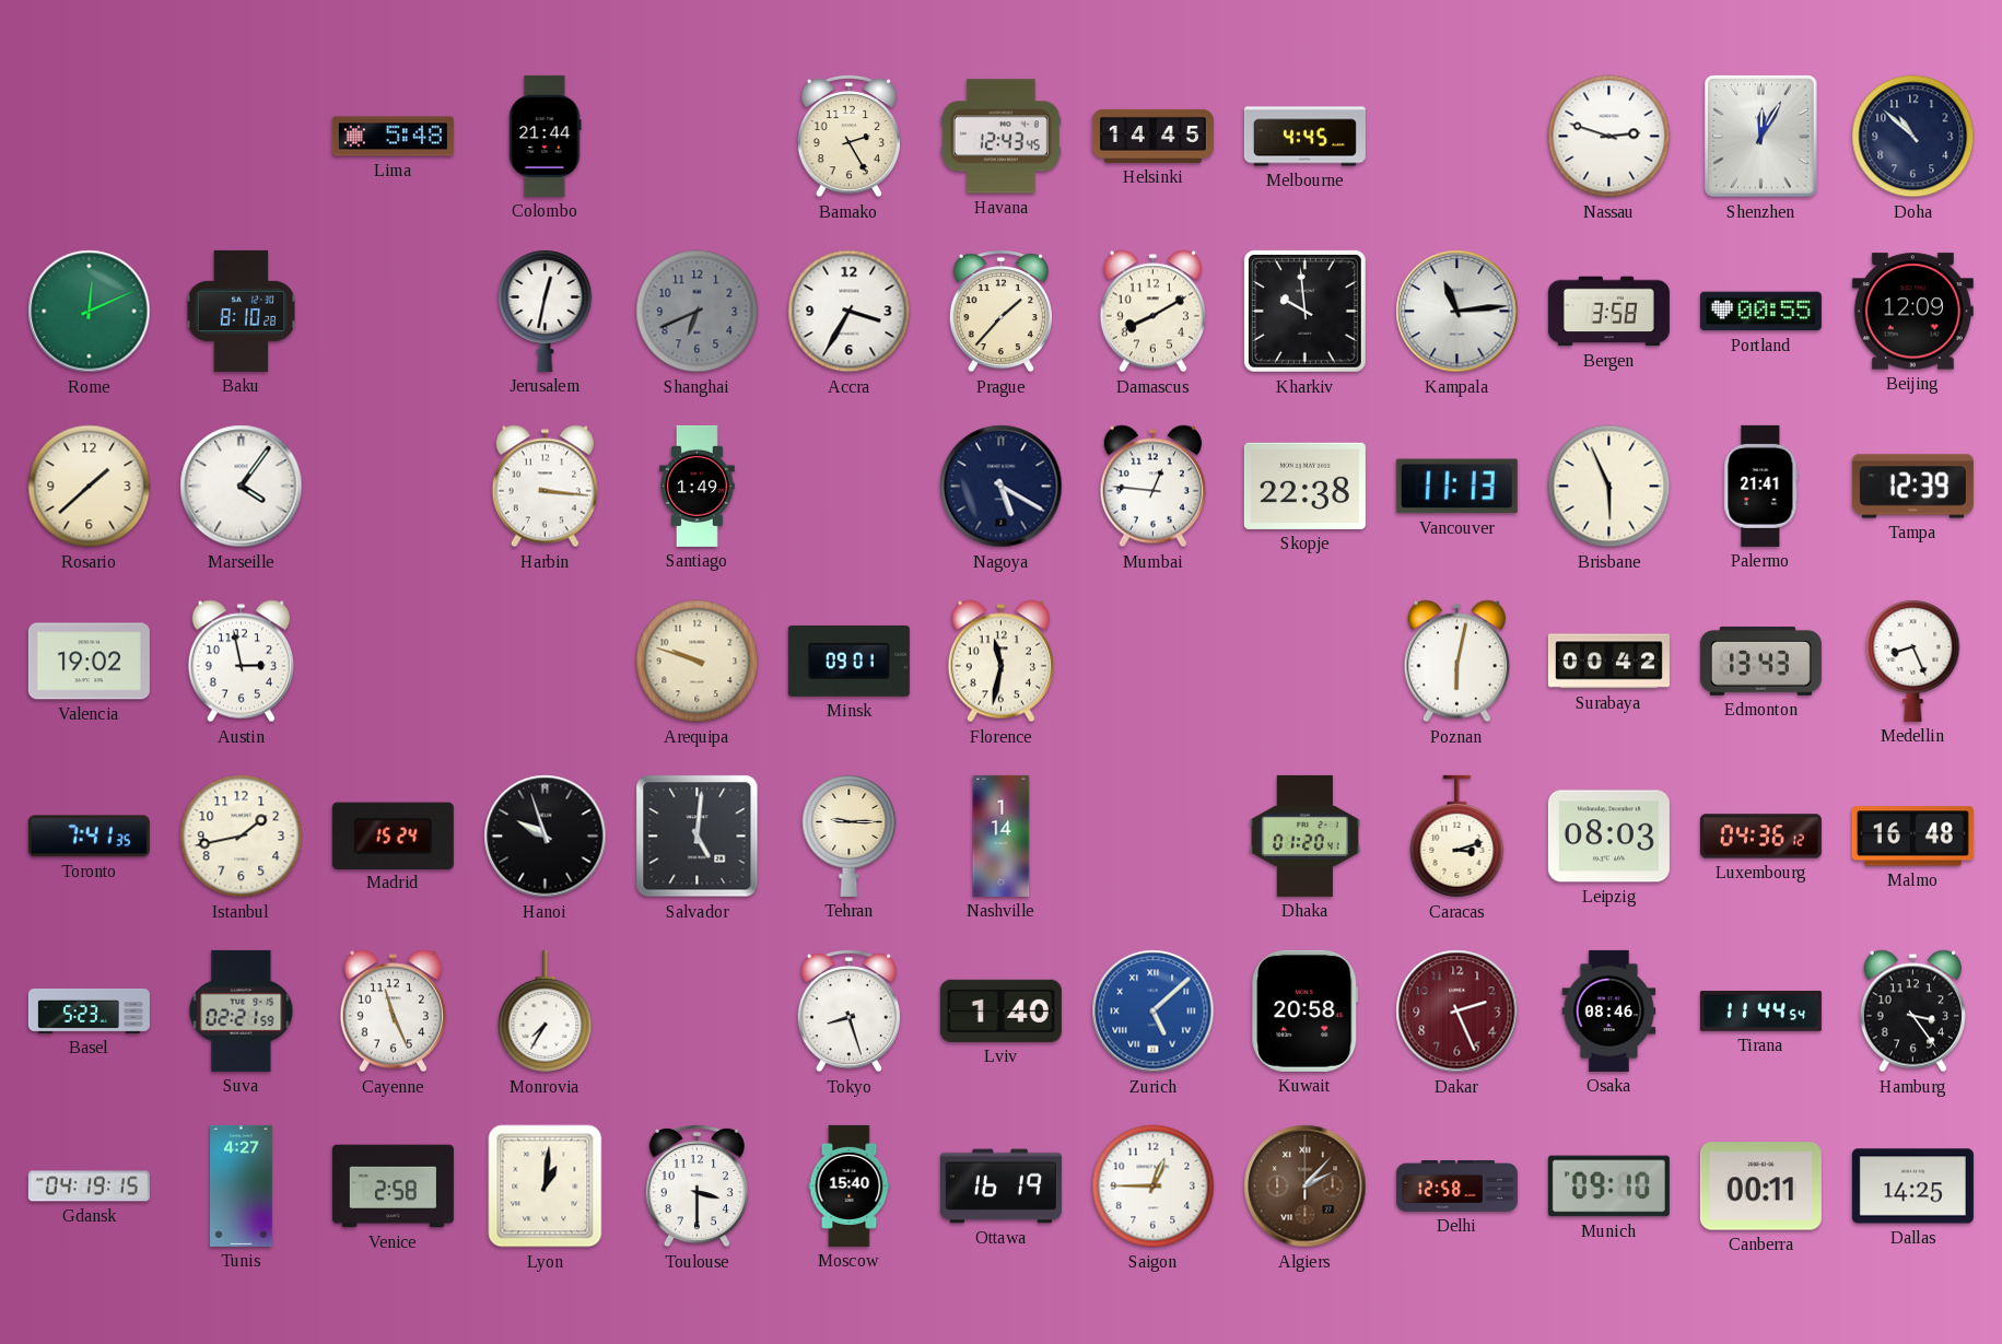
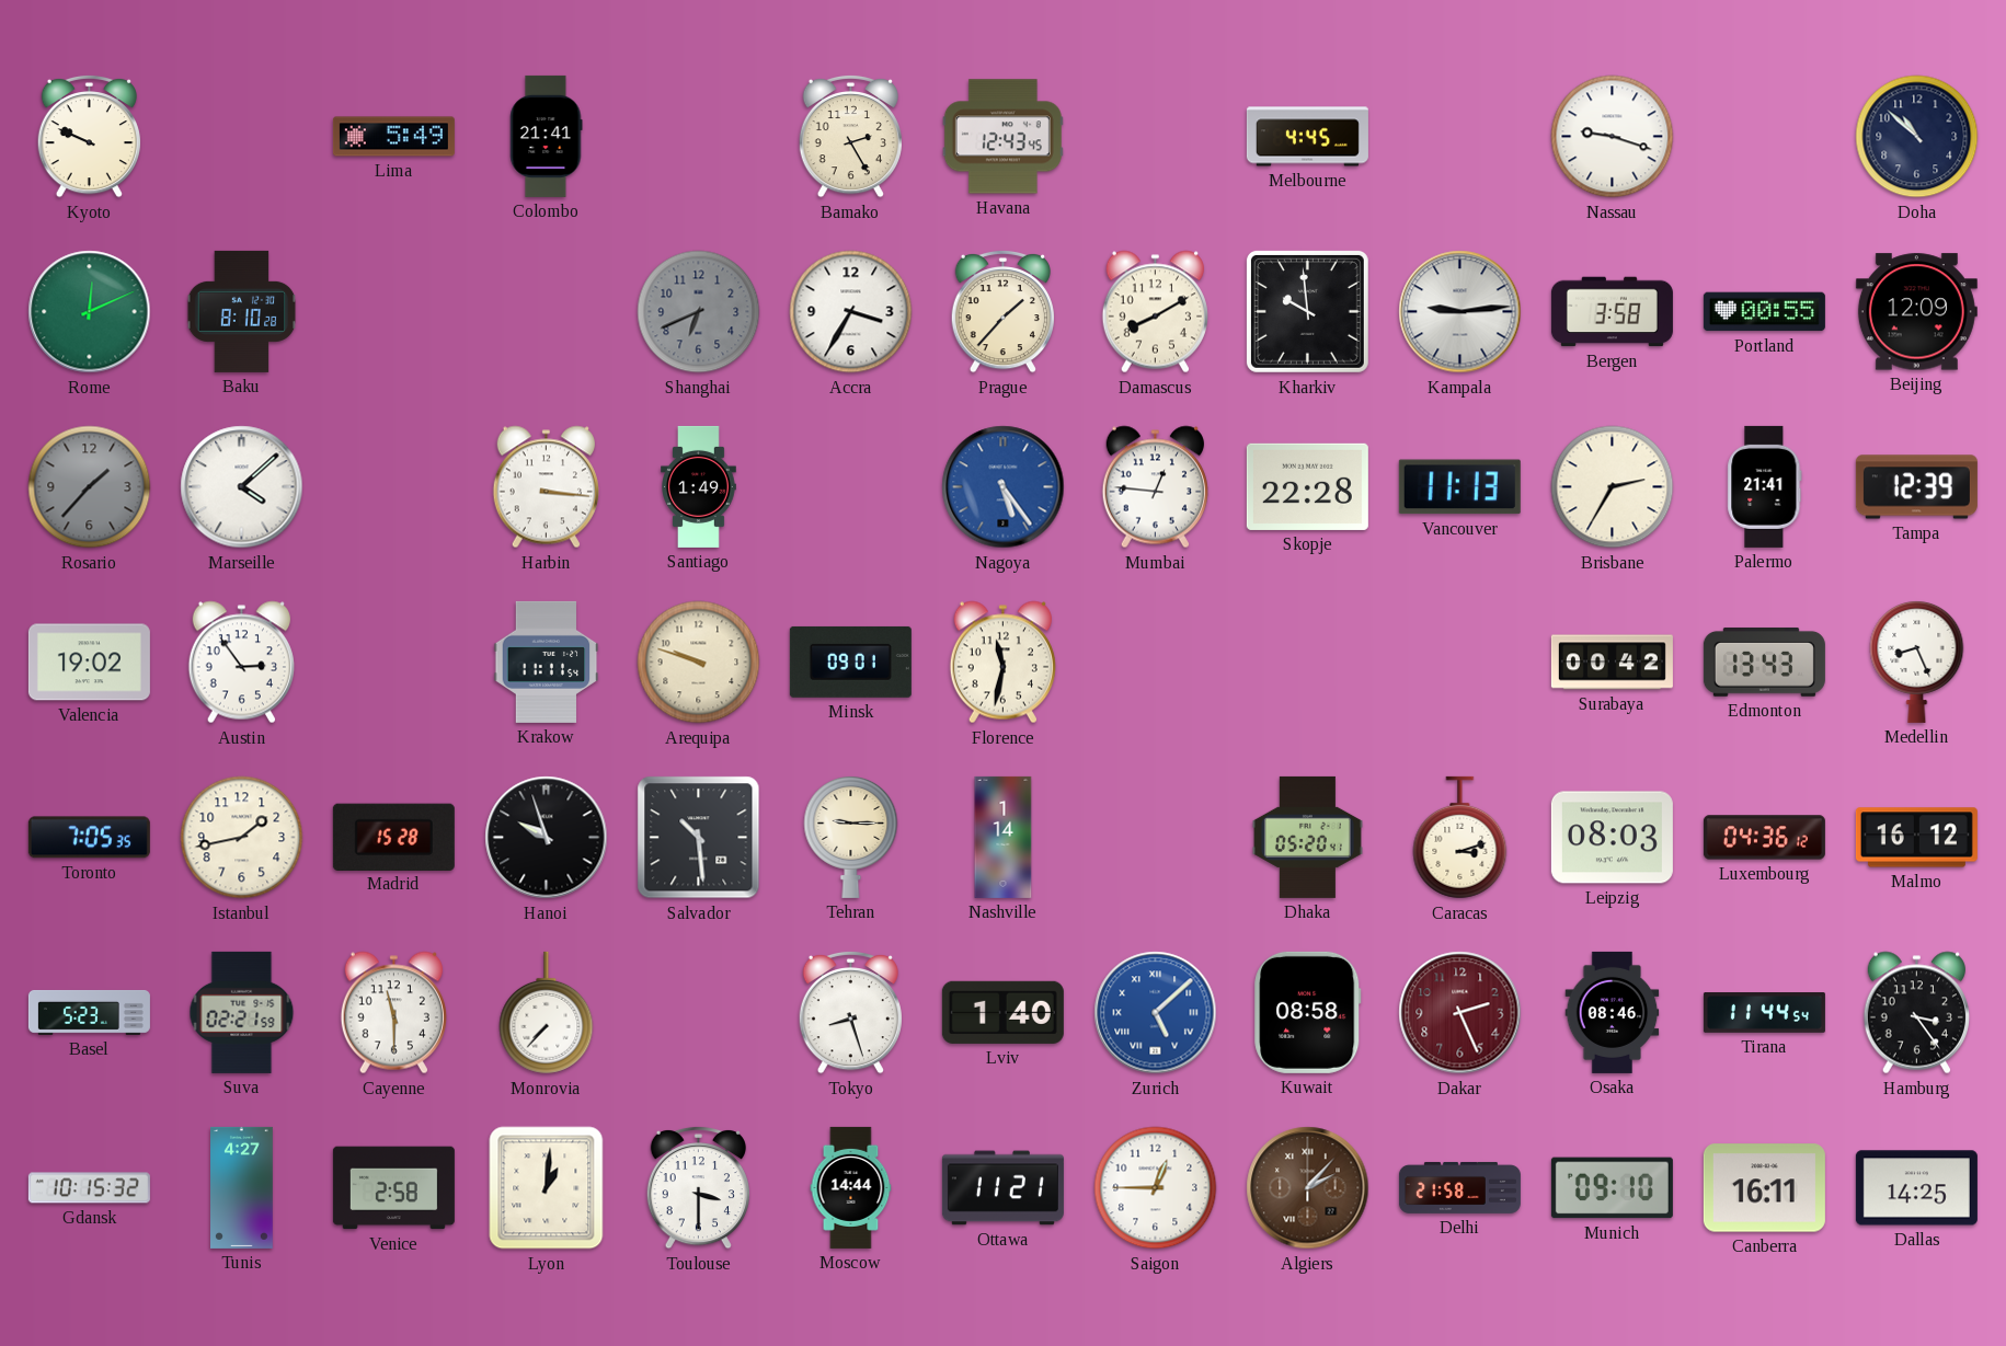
Kyoto: none -> 9:49 (89, 136)
Lima: 5:48 -> 5:49 (393, 137)
Colombo: 21:44 -> 21:41 (547, 136)
Helsinki: 14:45 -> none (1152, 136)
Nassau: 2:48 -> 9:18 (1613, 137)
Shenzhen: 12:05 -> none (1761, 137)
Jerusalem: 12:32 -> none (546, 311)
Kampala: 11:14 -> 9:14 (1460, 312)
Rosario: 1:38 -> 1:37 (90, 487)
Rosario dial: cream -> grey (90, 487)
Marseille: 4:06 -> 4:08 (242, 487)
Nagoya: 5:20 -> 5:24 (1004, 487)
Nagoya dial: navy -> blue (1004, 487)
Skopje: 22:38 -> 22:28 (1307, 486)
Brisbane: 5:56 -> 2:35 (1613, 487)
Austin: 2:58 -> 2:54 (241, 663)
Krakow: none -> 11:11 (547, 662)
Poznan: 6:02 -> none (1456, 662)
Toronto: 7:41 -> 7:05 (89, 838)
Madrid: 15:24 -> 15:28 (393, 837)
Salvador: 5:01 -> 10:29 (699, 838)
Dhaka: 01:20 -> 05:20 (1307, 837)
Malmo: 16:48 -> 16:12 (1916, 838)
Cayenne: 11:26 -> 11:30 (393, 1013)
Monrovia: 7:35 -> 7:37 (547, 1013)
Kuwait: 20:58 -> 08:58 (1308, 1012)
Gdansk: 04:19 -> 10:15 (89, 1188)
Moscow: 15:40 -> 14:44 (851, 1187)
Ottawa: 16:19 -> 11:21 (1002, 1188)
Delhi: 12:58 -> 21:58 (1459, 1187)
Canberra: 00:11 -> 16:11 (1764, 1188)
